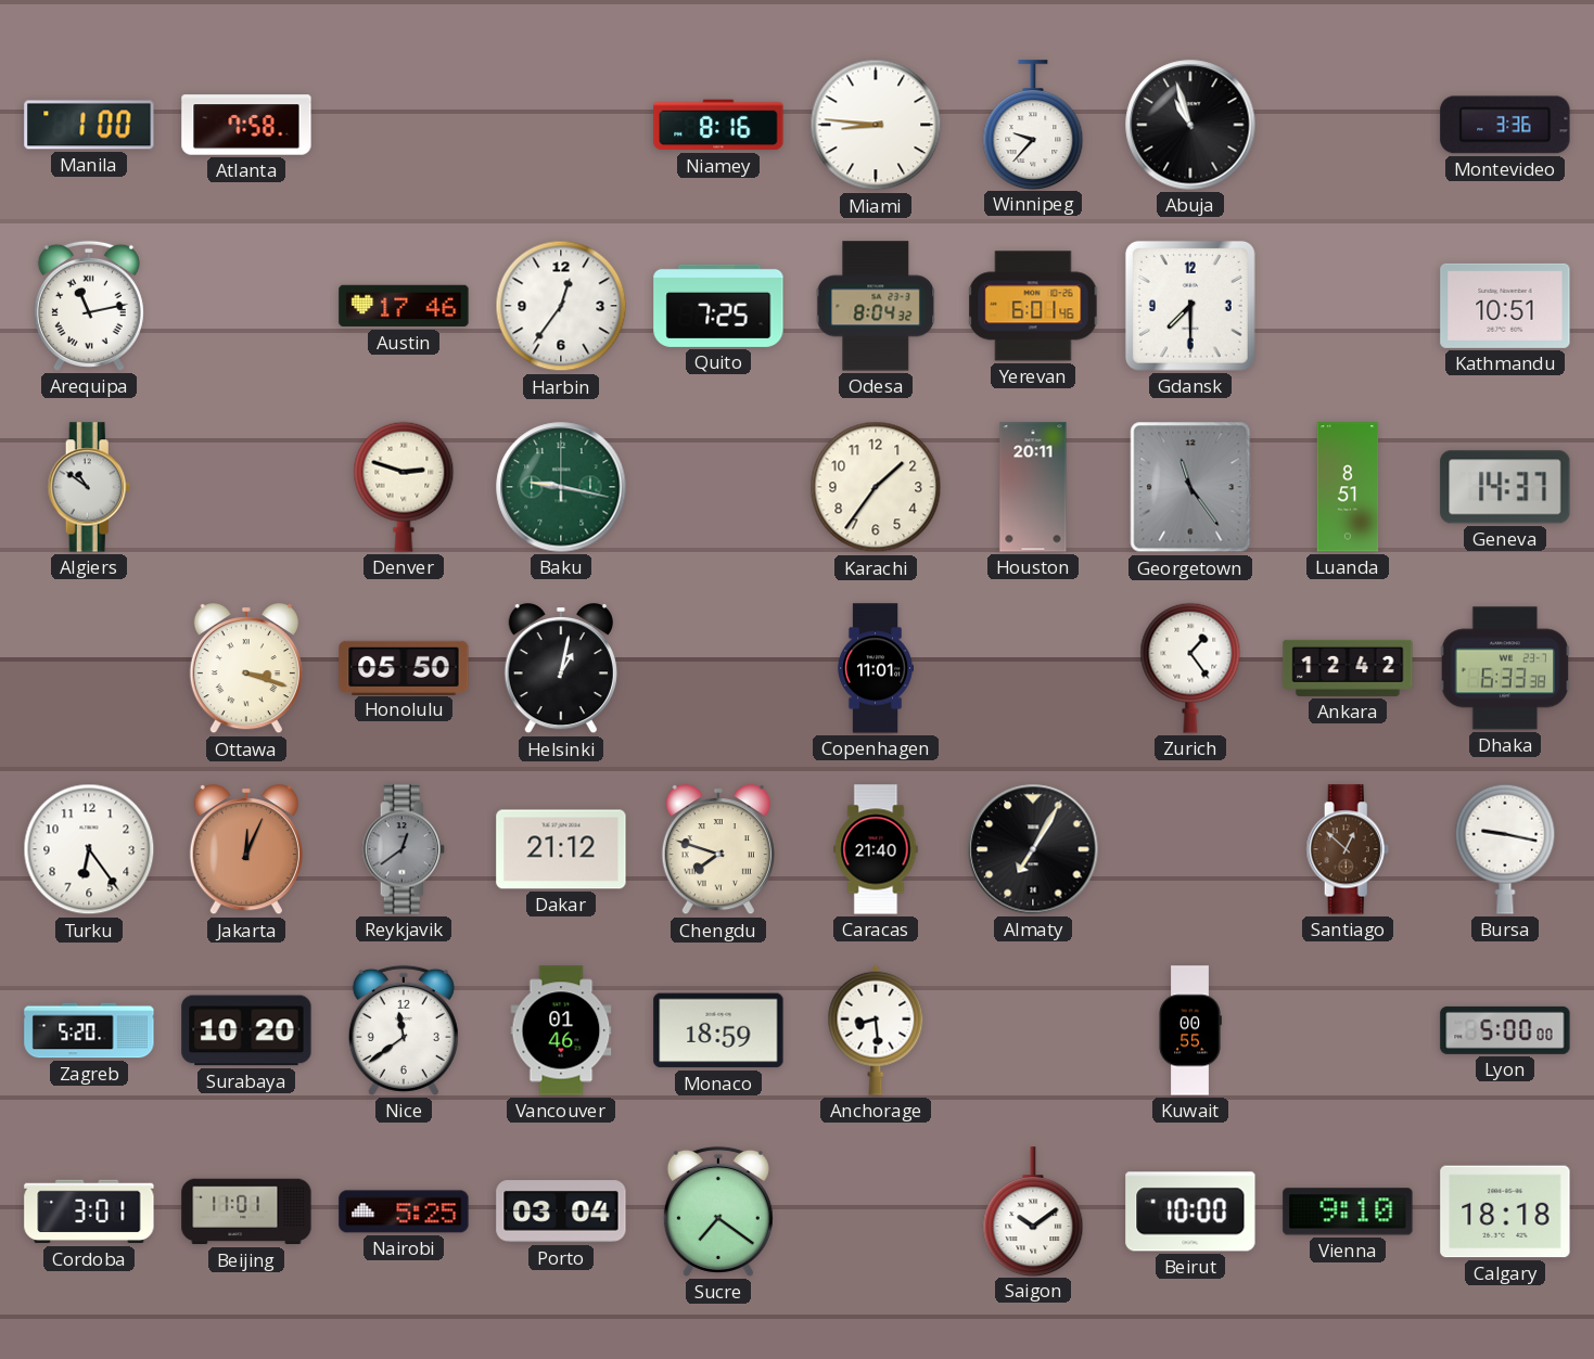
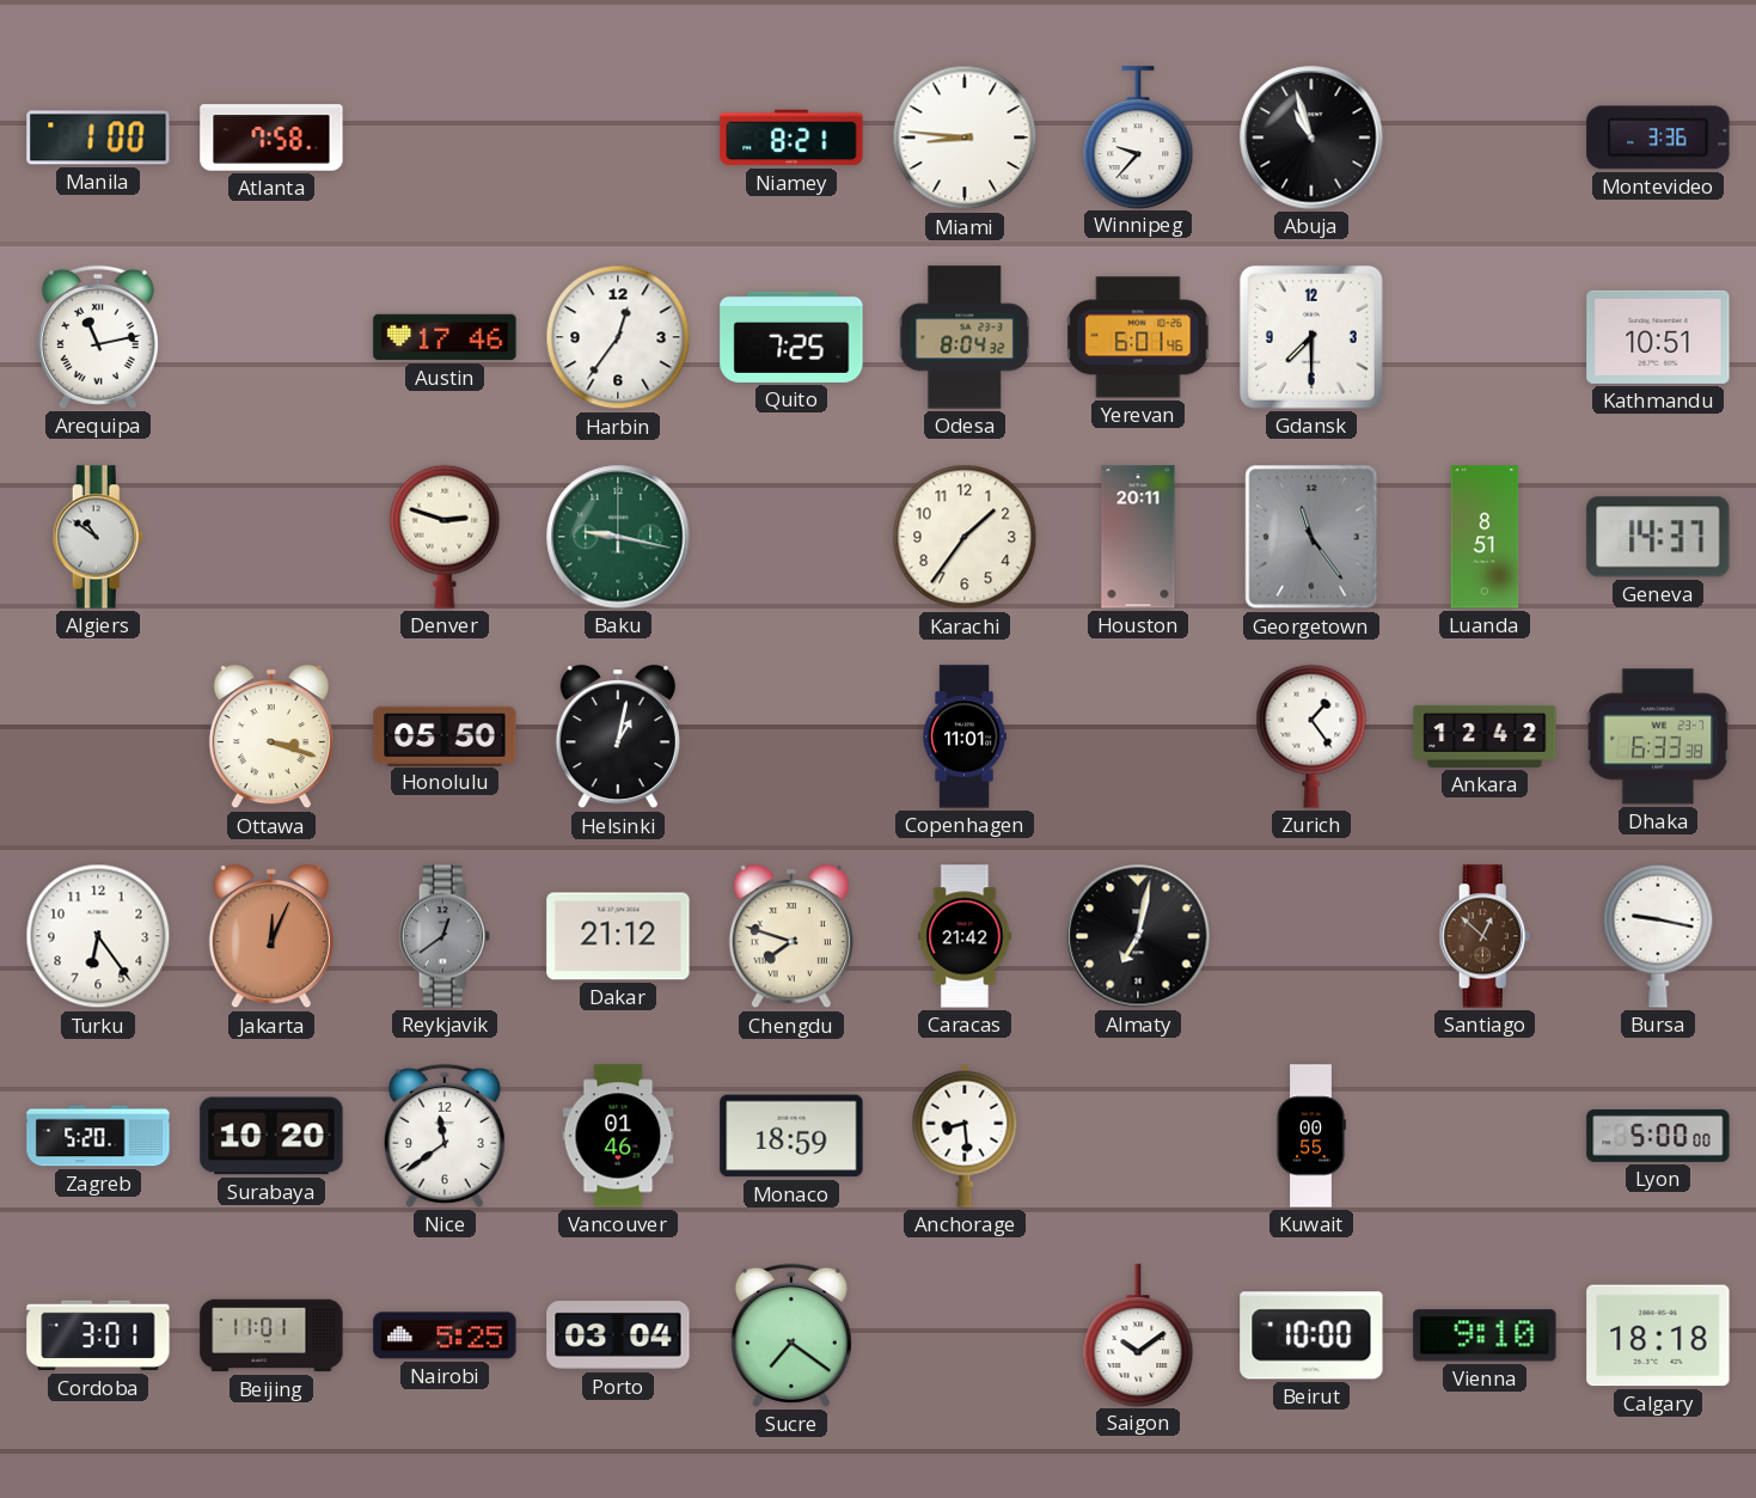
Niamey: 8:16 -> 8:21 (791, 137)
Caracas: 21:40 -> 21:42 (965, 936)
Almaty: 7:05 -> 7:02 (1138, 936)
